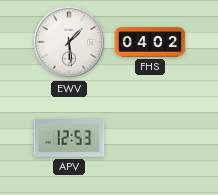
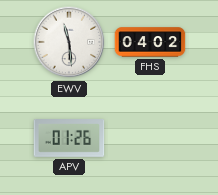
EWV: 1:29 -> 11:29 (69, 42)
APV: 12:53 -> 01:26 (69, 139)
